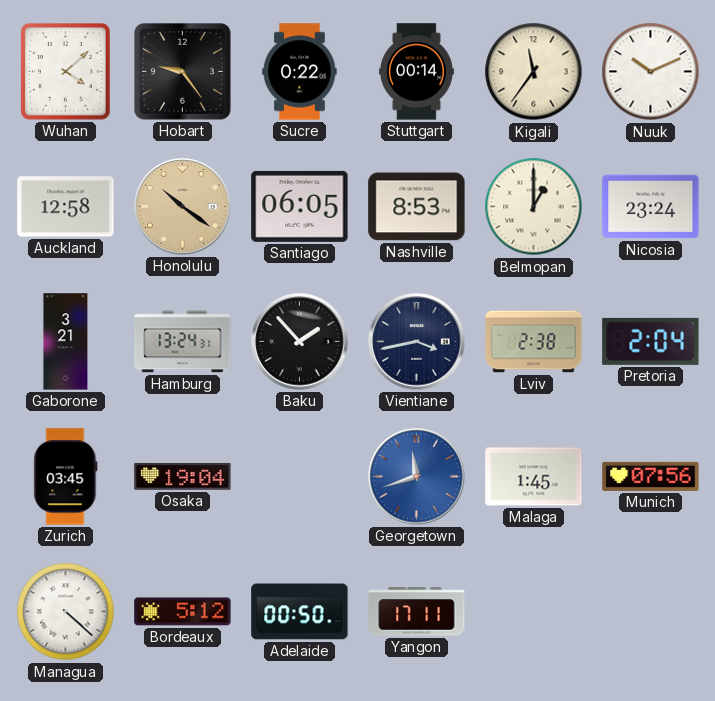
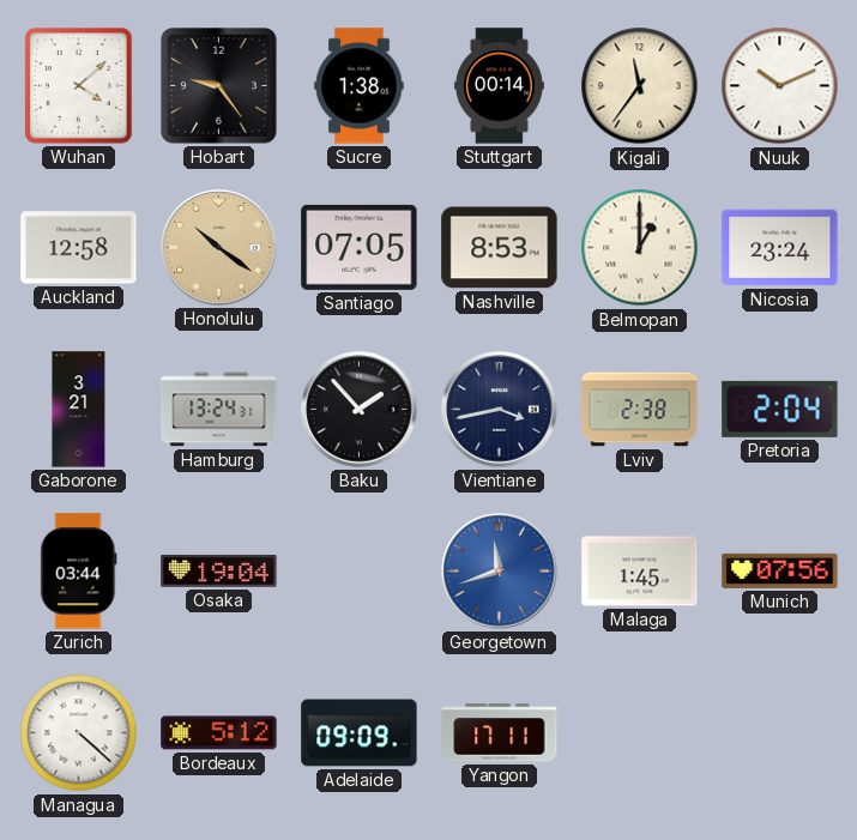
Sucre: 0:22 -> 1:38 (360, 86)
Santiago: 06:05 -> 07:05 (360, 247)
Zurich: 03:45 -> 03:44 (79, 572)
Adelaide: 00:50 -> 09:09 (360, 733)
